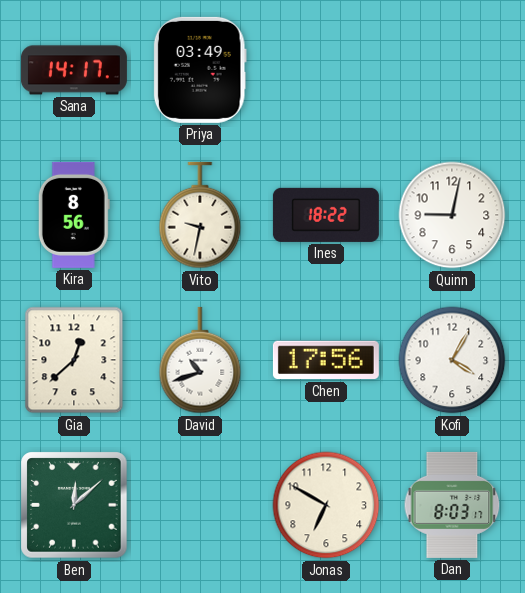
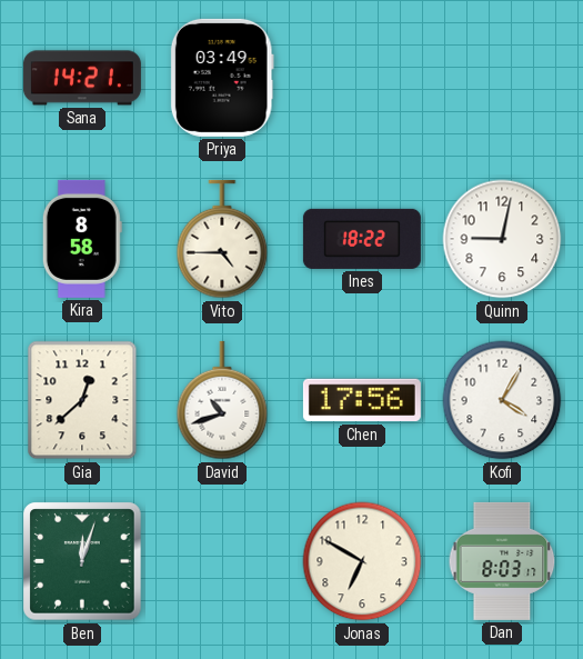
Sana: 14:17 -> 14:21 (82, 78)
Kira: 8:56 -> 8:58 (82, 239)
Vito: 9:32 -> 4:45 (222, 239)
Ben: 12:08 -> 12:03 (82, 561)
